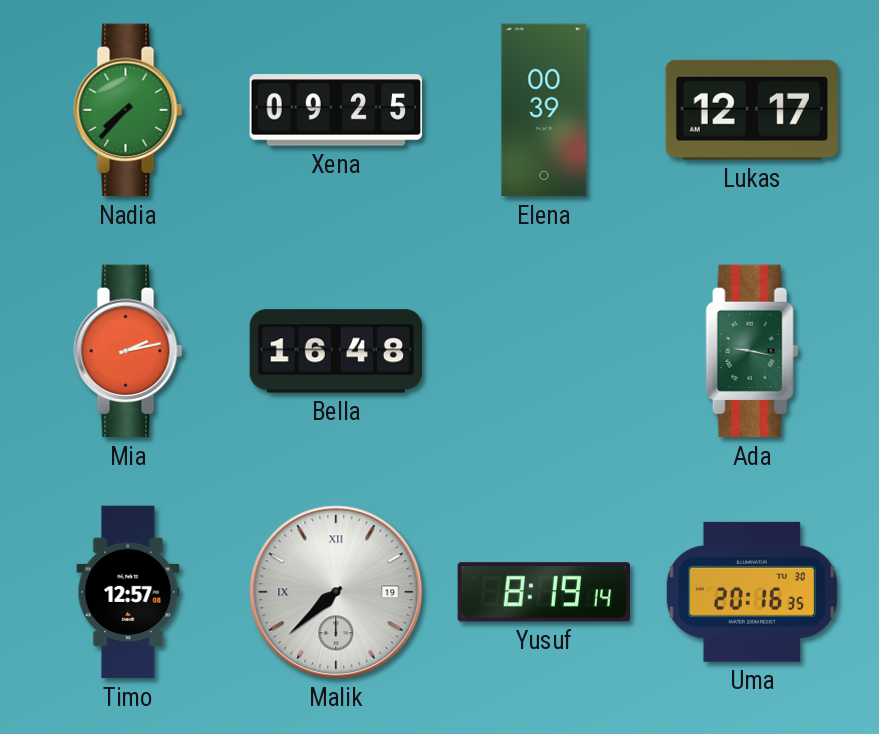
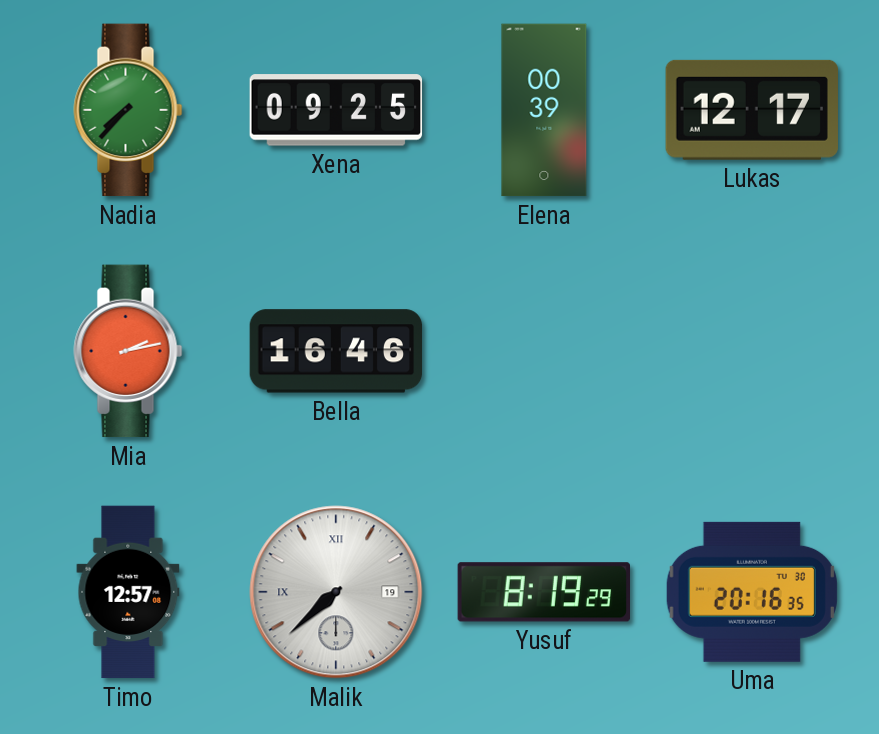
Bella: 16:48 -> 16:46 (336, 351)
Ada: 9:17 -> none (752, 351)
Yusuf: 8:19:14 -> 8:19:29 (543, 592)
